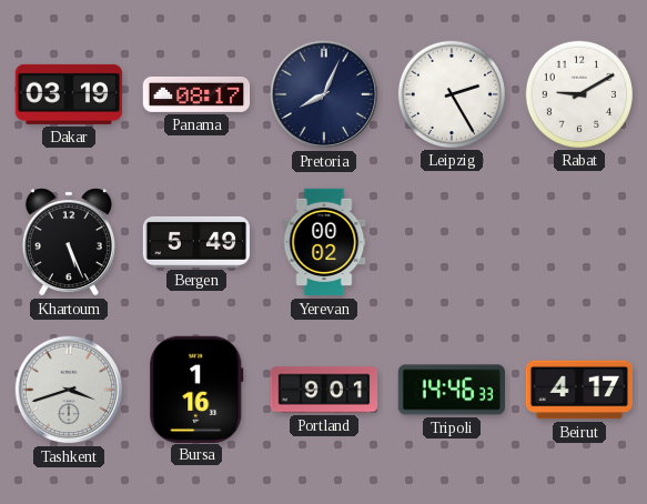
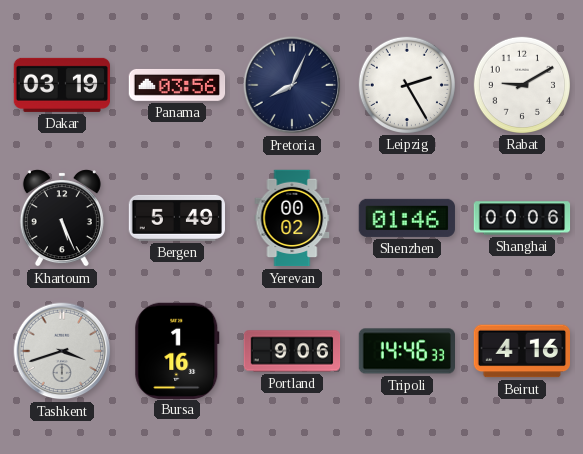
Panama: 08:17 -> 03:56 (177, 85)
Shenzhen: none -> 01:46 (406, 218)
Shanghai: none -> 00:06 (522, 218)
Portland: 9:01 -> 9:06 (292, 351)
Beirut: 4:17 -> 4:16 (521, 351)
